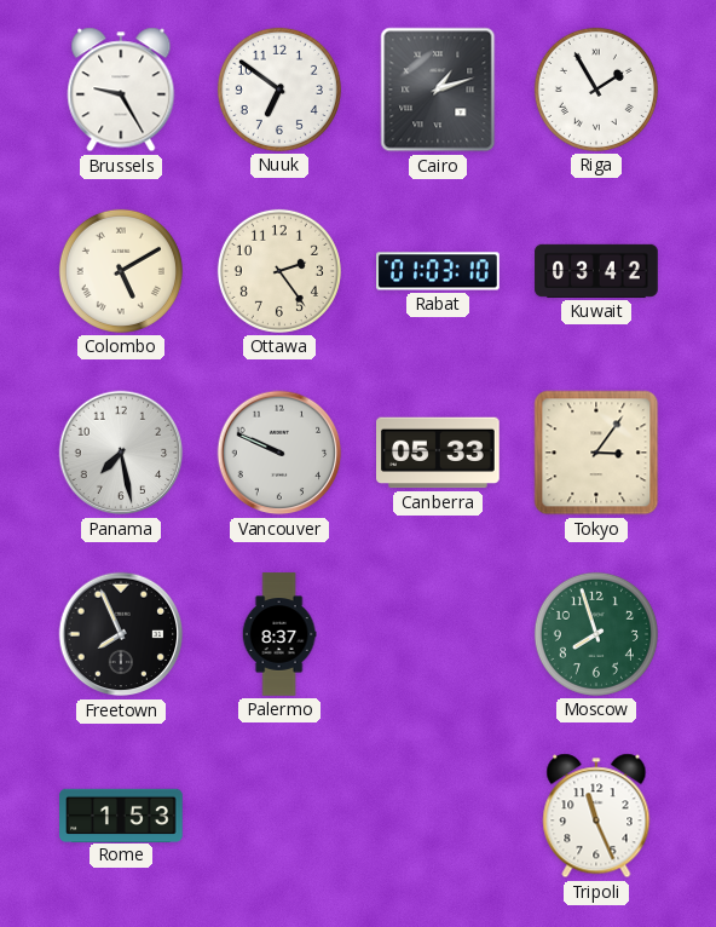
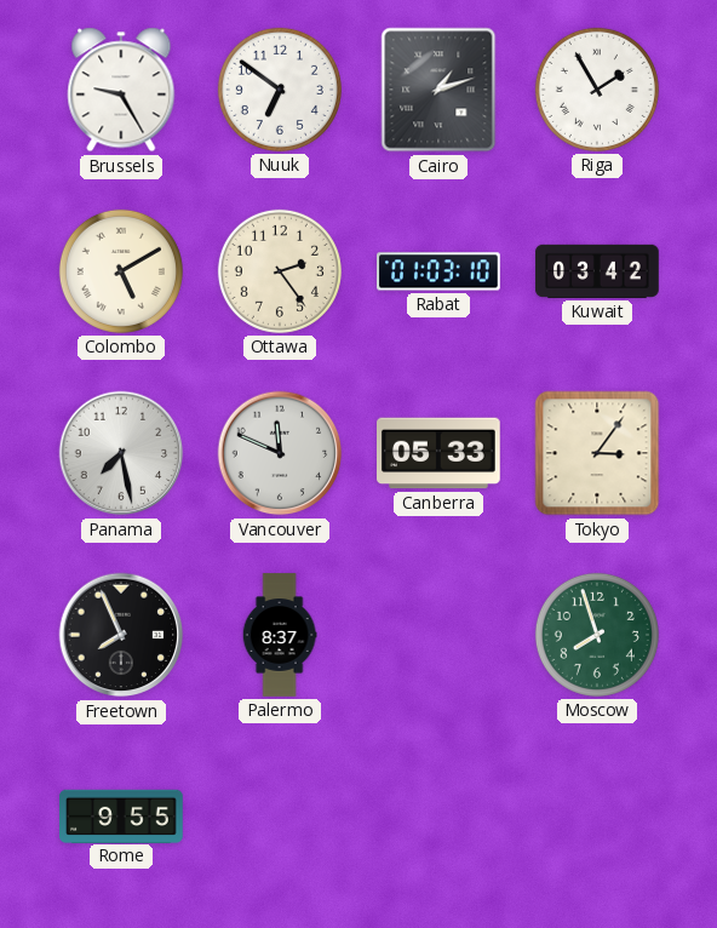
Vancouver: 9:49 -> 11:49 (280, 453)
Rome: 1:53 -> 9:55 (121, 815)
Tripoli: 11:26 -> none (596, 816)
